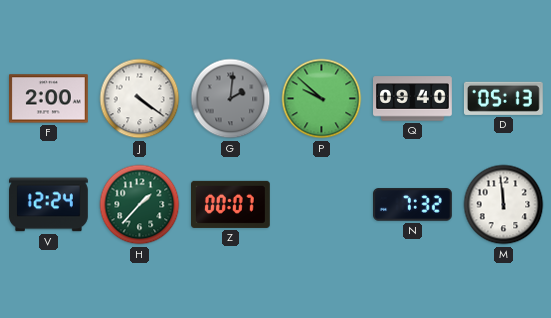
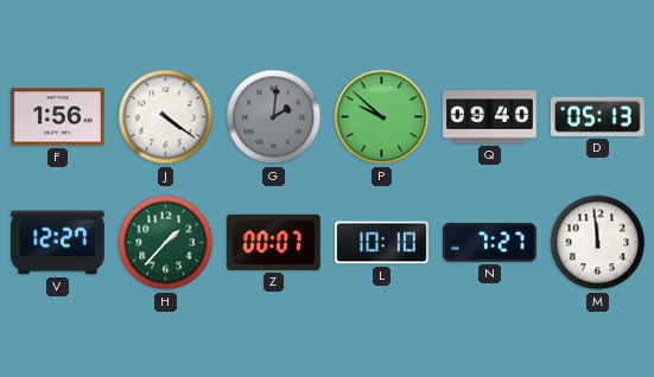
F: 2:00 -> 1:56 (58, 117)
V: 12:24 -> 12:27 (58, 243)
L: none -> 10:10 (382, 243)
N: 7:32 -> 7:27 (490, 243)
